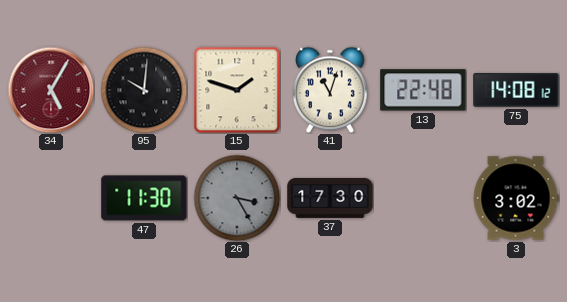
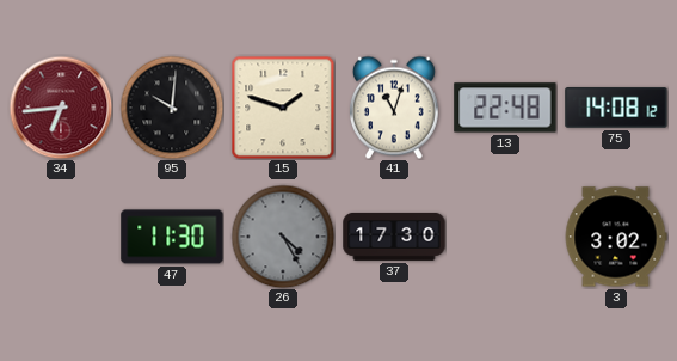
34: 5:05 -> 6:44 (61, 108)
26: 3:25 -> 4:25 (283, 237)
